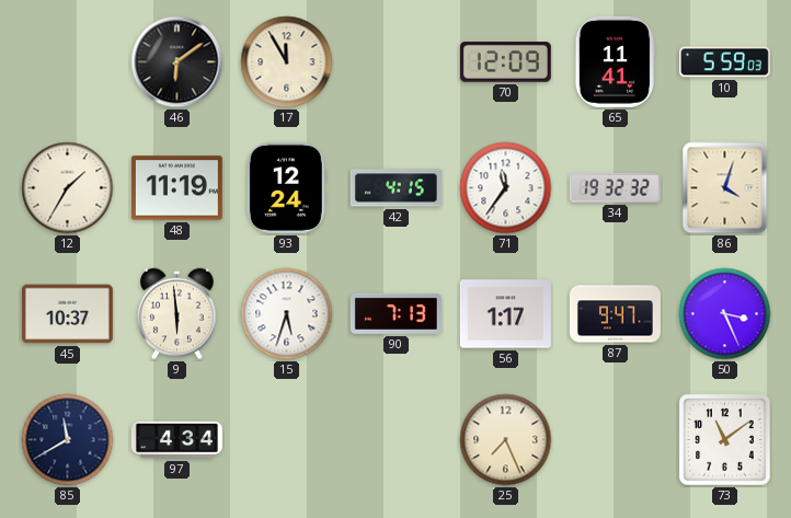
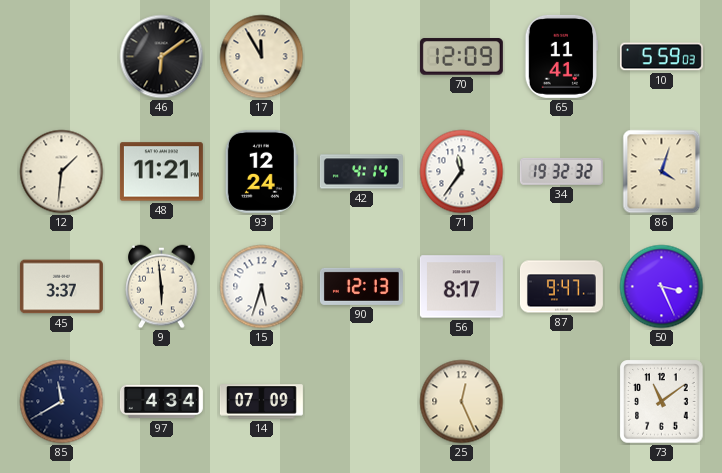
12: 1:35 -> 1:31 (62, 172)
48: 11:19 -> 11:21 (161, 172)
42: 4:15 -> 4:14 (361, 172)
45: 10:37 -> 3:37 (61, 287)
90: 7:13 -> 12:13 (361, 286)
56: 1:17 -> 8:17 (461, 287)
14: none -> 07:09 (261, 402)
25: 7:26 -> 12:26 (462, 402)
